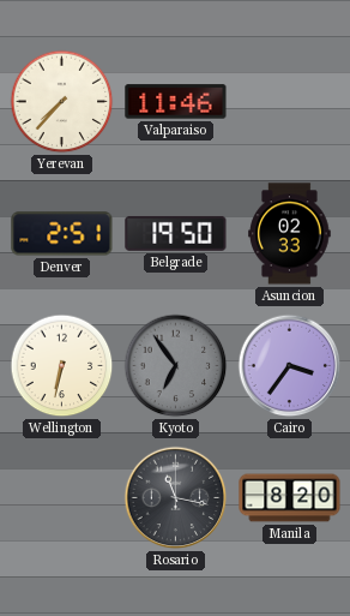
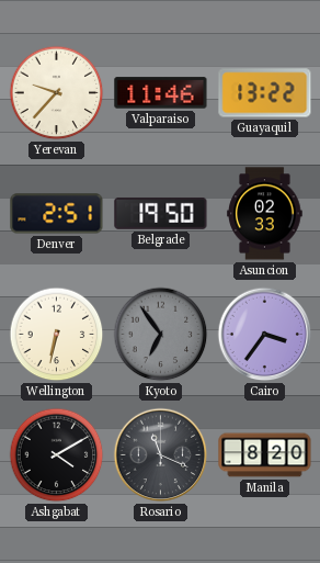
Yerevan: 7:37 -> 9:37 (57, 93)
Guayaquil: none -> 13:22 (265, 93)
Ashgabat: none -> 4:10 (57, 455)
Rosario: 11:17 -> 11:19 (161, 455)
